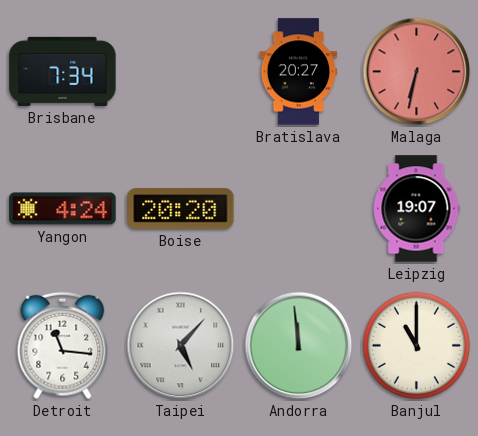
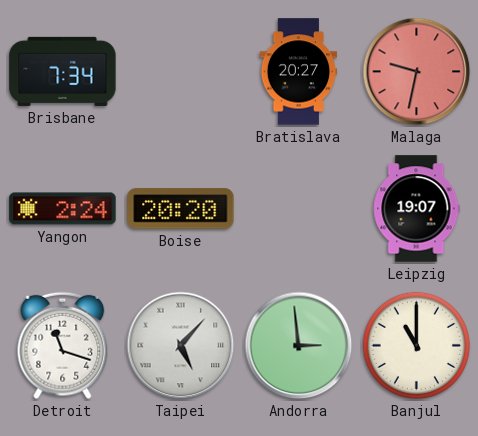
Malaga: 6:32 -> 9:32 (417, 72)
Yangon: 4:24 -> 2:24 (63, 209)
Detroit: 11:16 -> 11:18 (63, 346)
Andorra: 11:59 -> 2:59 (299, 346)
